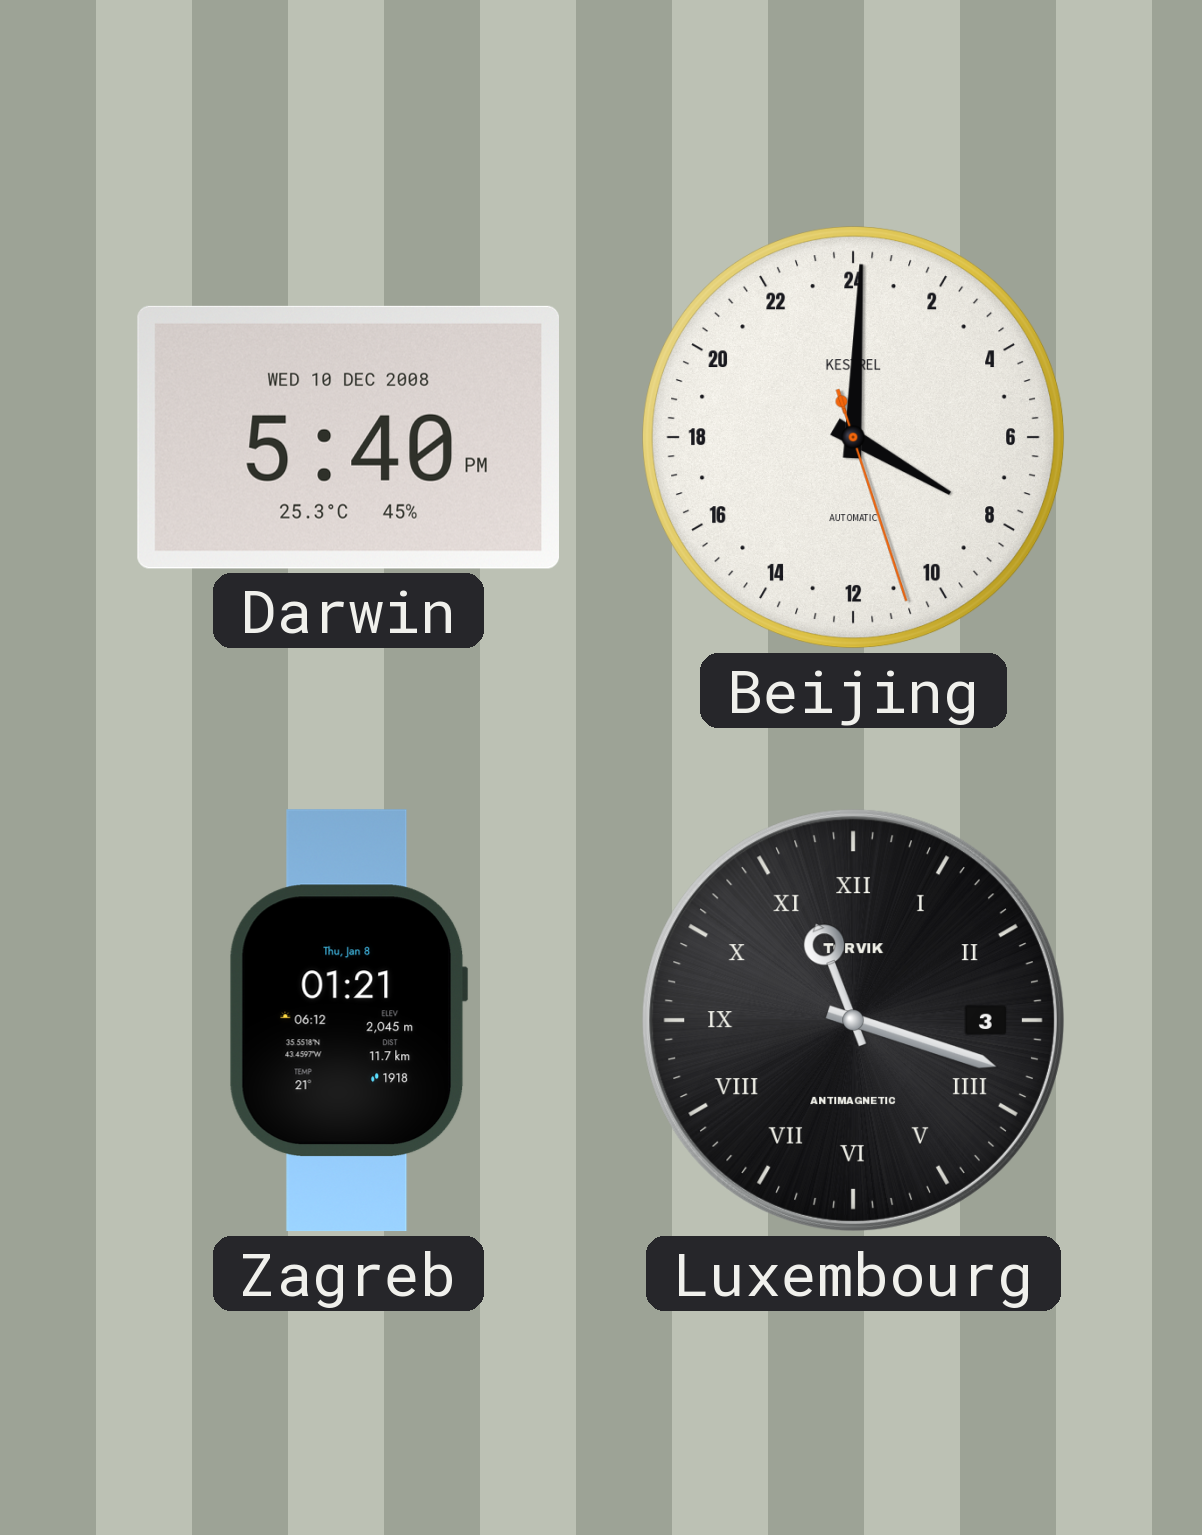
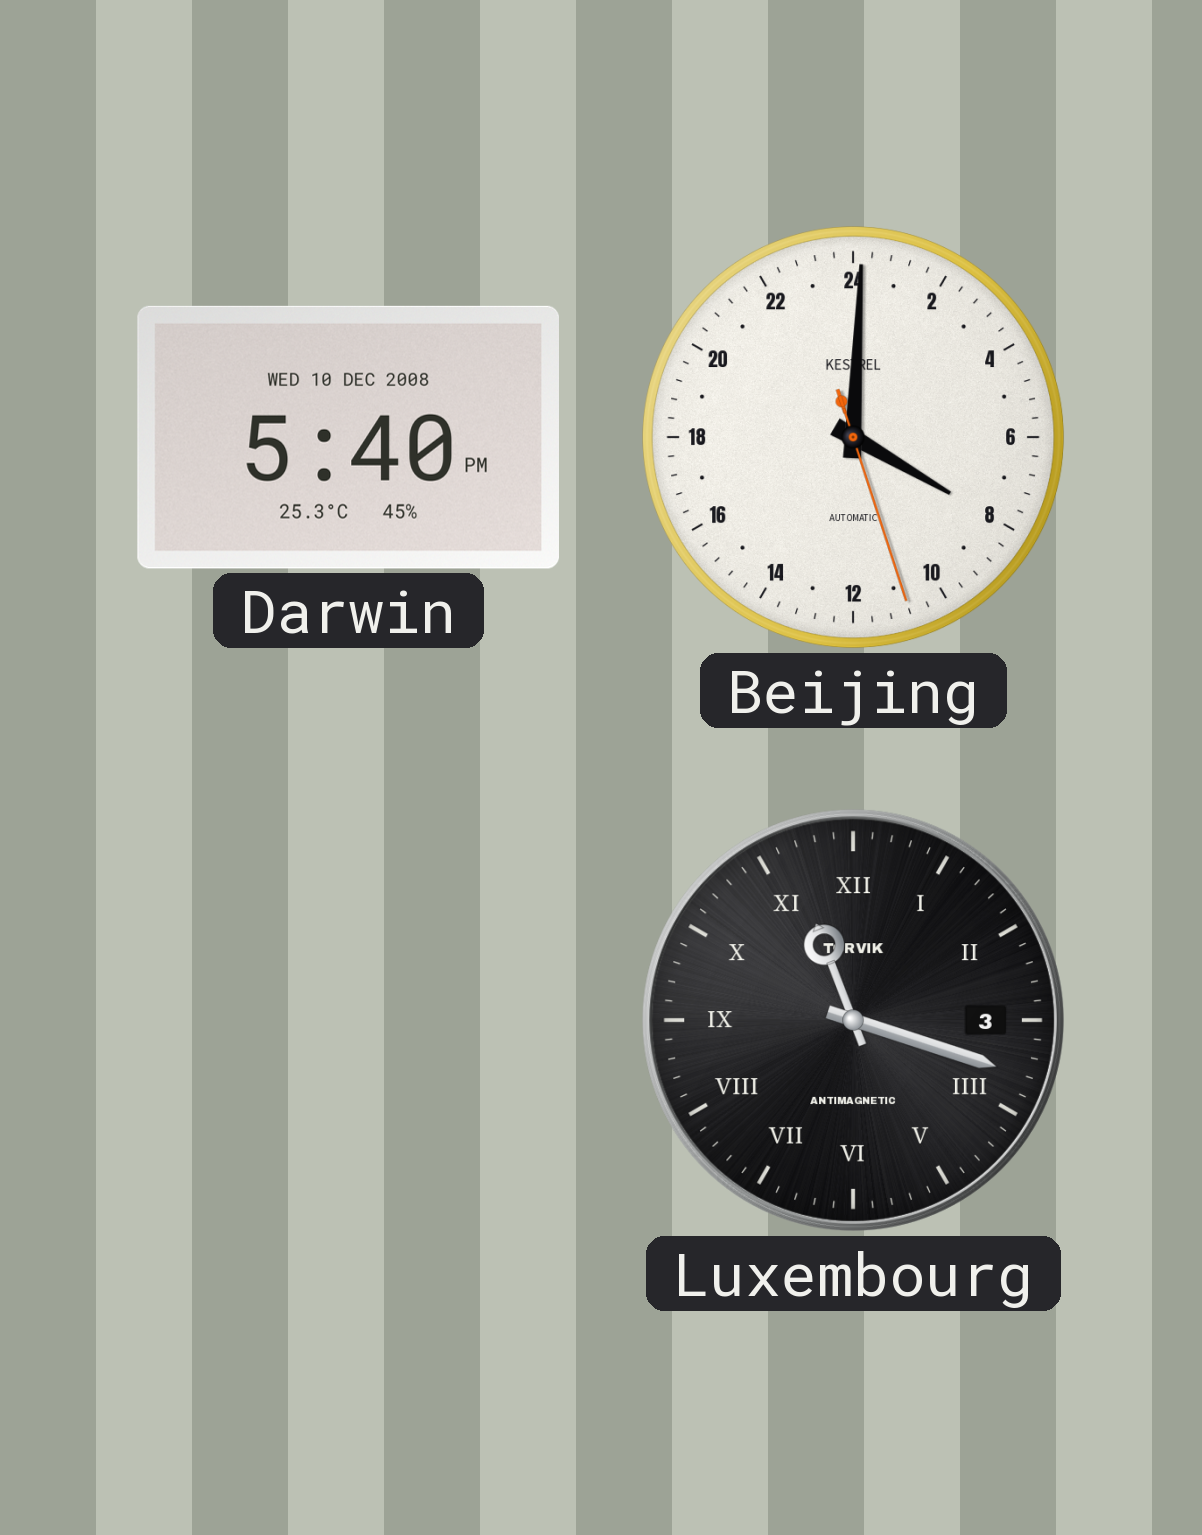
Zagreb: 01:21 -> none (348, 1021)
